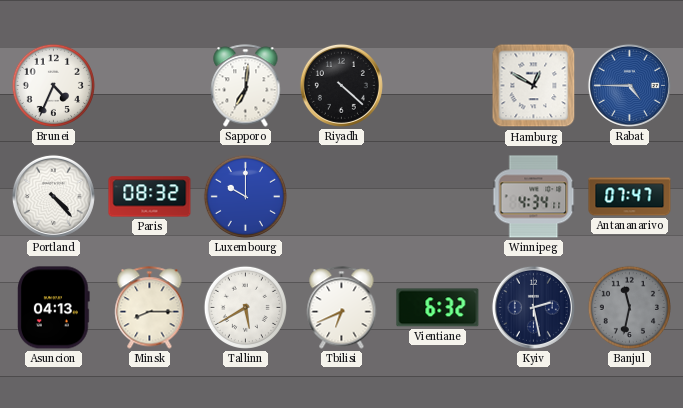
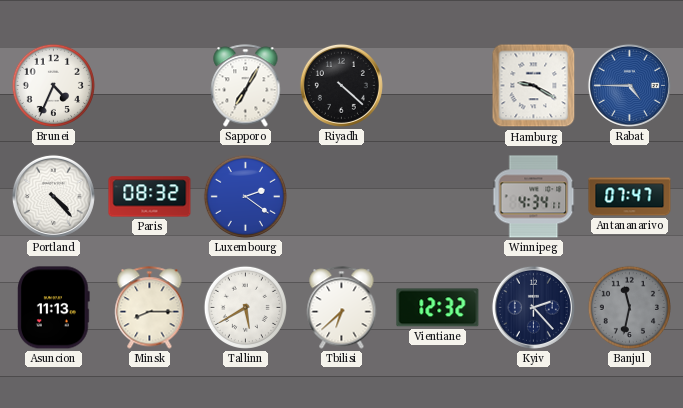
Sapporo: 7:01 -> 7:05 (246, 86)
Hamburg: 12:50 -> 9:20 (534, 86)
Luxembourg: 10:00 -> 2:21 (245, 196)
Asuncion: 04:13 -> 11:13 (54, 308)
Tbilisi: 6:41 -> 6:38 (342, 308)
Vientiane: 6:32 -> 12:32 (438, 308)
Kyiv: 2:28 -> 2:23 (533, 307)
